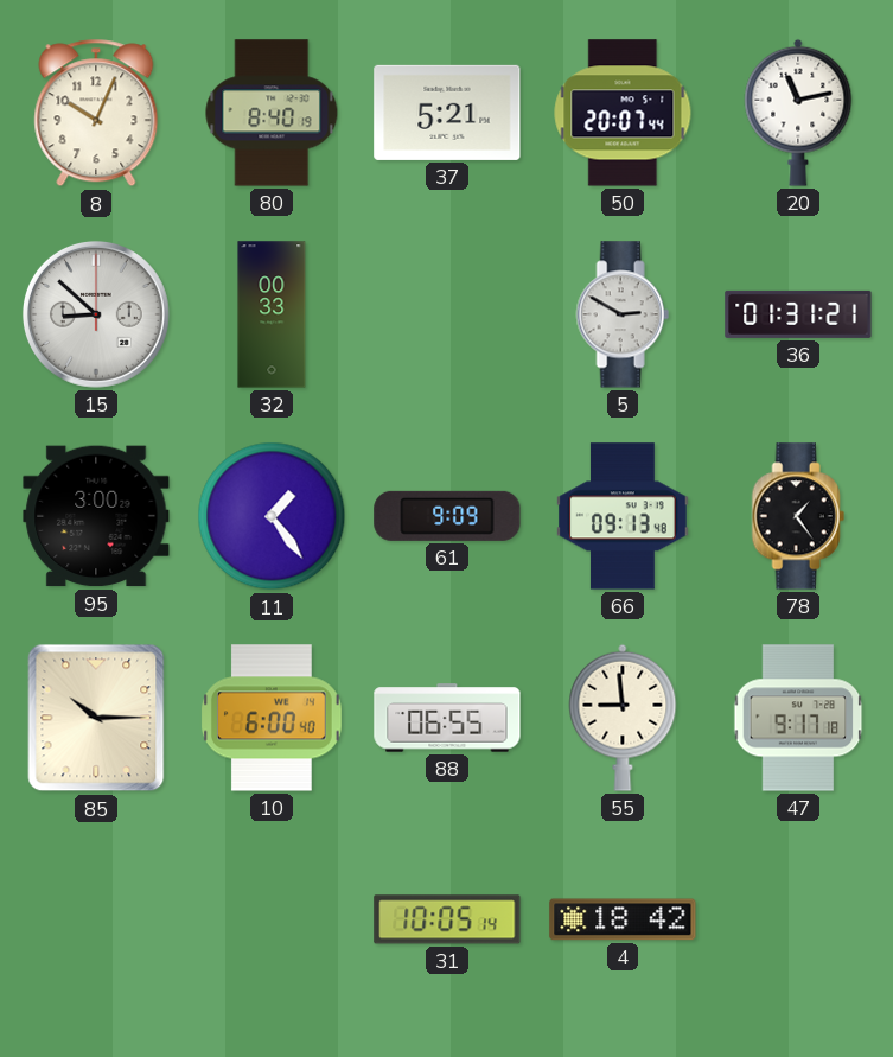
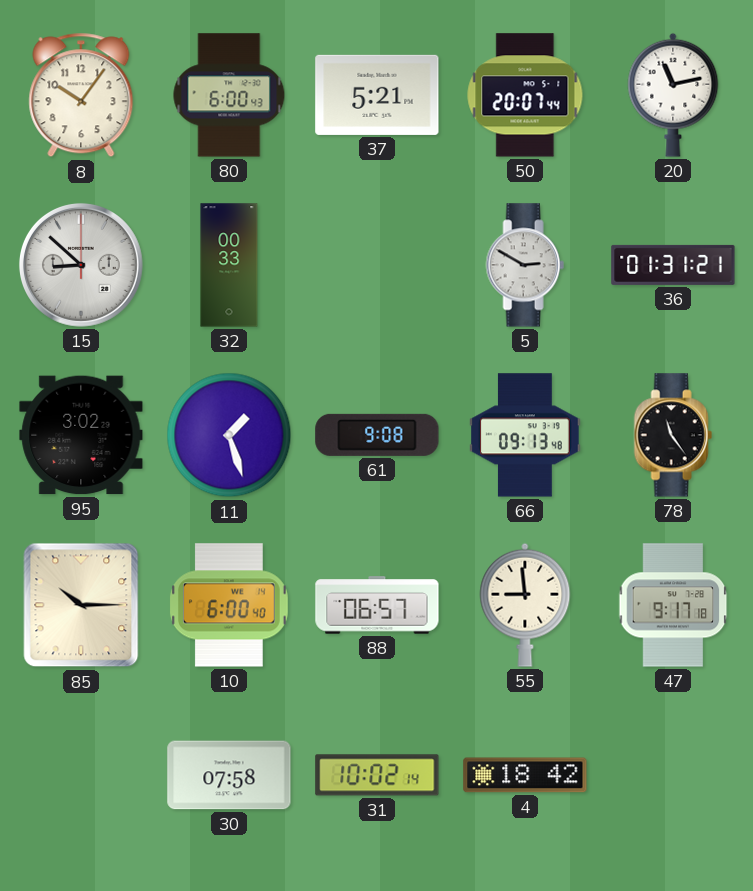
8: 10:04 -> 10:06 (81, 95)
80: 8:40 -> 6:00 (229, 95)
95: 3:00 -> 3:02 (81, 435)
11: 1:24 -> 1:27 (229, 435)
61: 9:09 -> 9:08 (377, 435)
78: 1:24 -> 11:24 (673, 435)
88: 06:55 -> 06:57 (377, 605)
30: none -> 07:58 (229, 775)
31: 10:05 -> 10:02 (377, 775)
